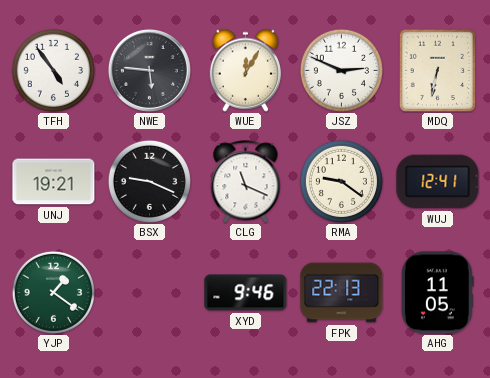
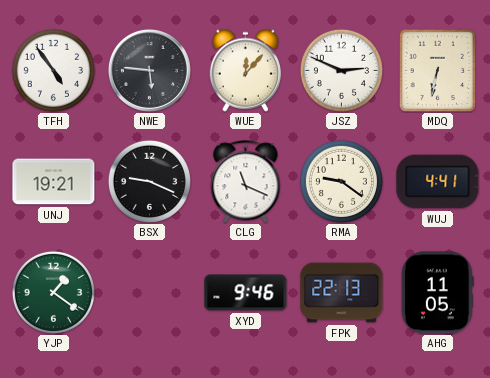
WUE: 12:05 -> 12:07 (246, 70)
WUJ: 12:41 -> 4:41 (438, 182)
